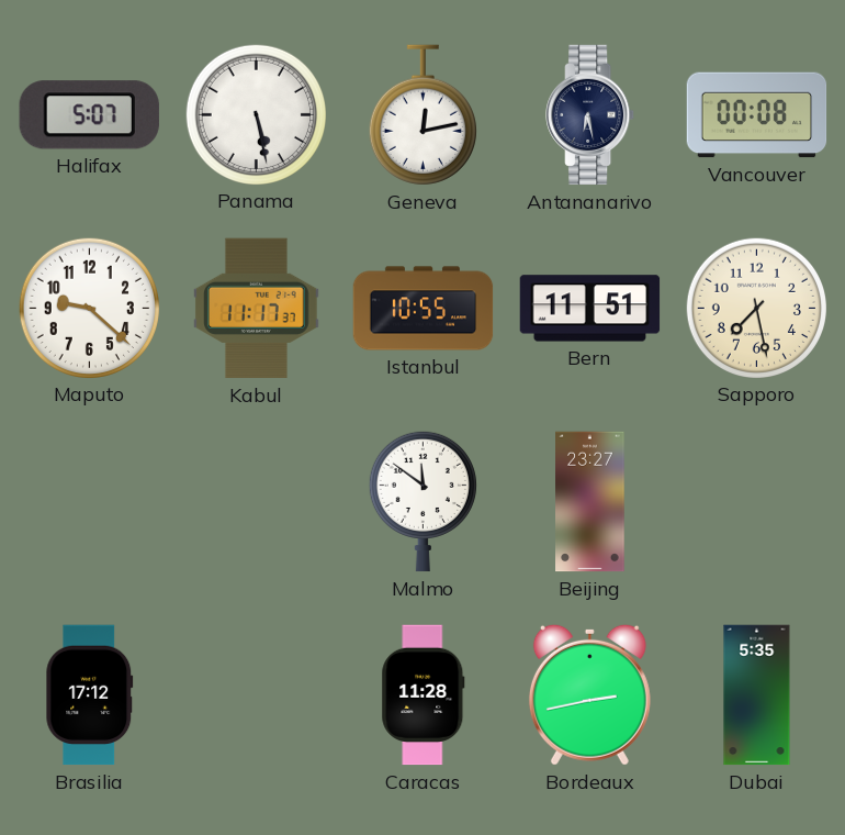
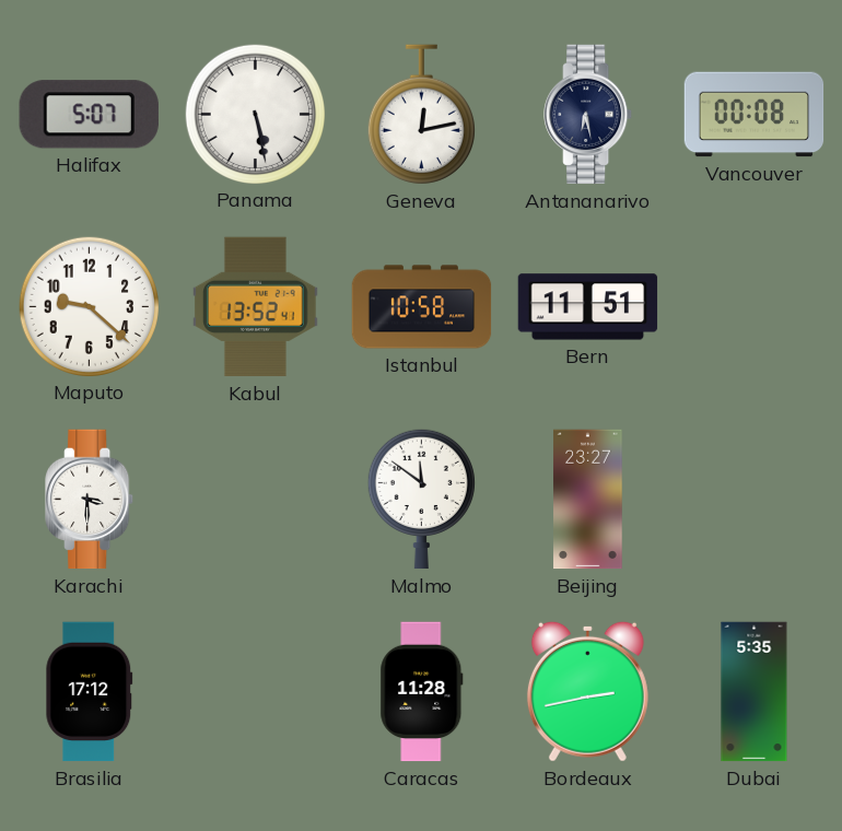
Kabul: 11:17 -> 13:52 (256, 307)
Istanbul: 10:55 -> 10:58 (422, 307)
Sapporo: 7:28 -> none (756, 308)
Karachi: none -> 3:30 (90, 500)
